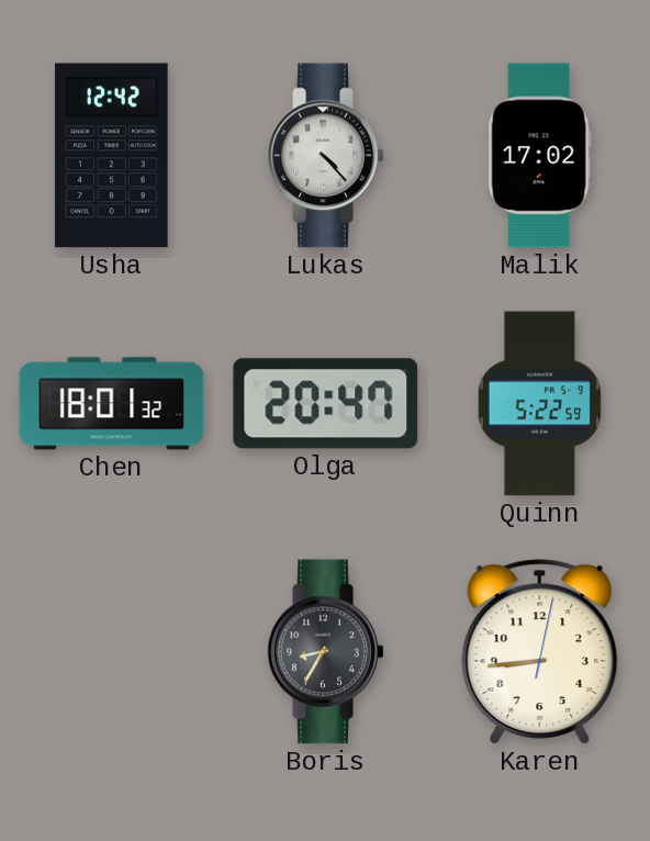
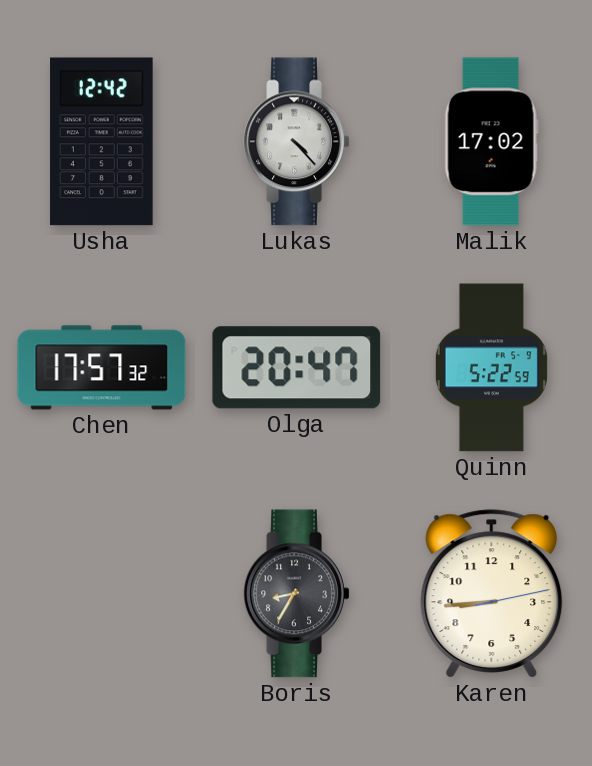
Chen: 18:01 -> 17:57 (102, 368)
Karen: 8:44:02 -> 8:44:13 (492, 594)
